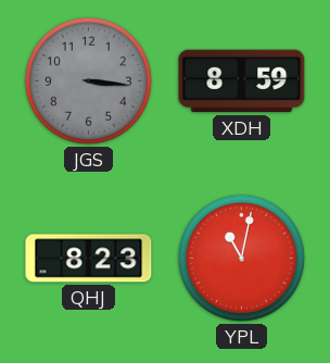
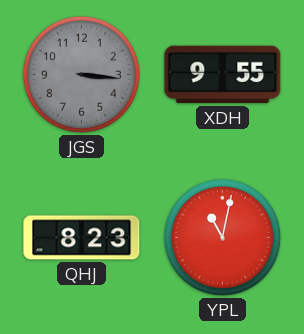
XDH: 8:59 -> 9:55 (223, 75)
